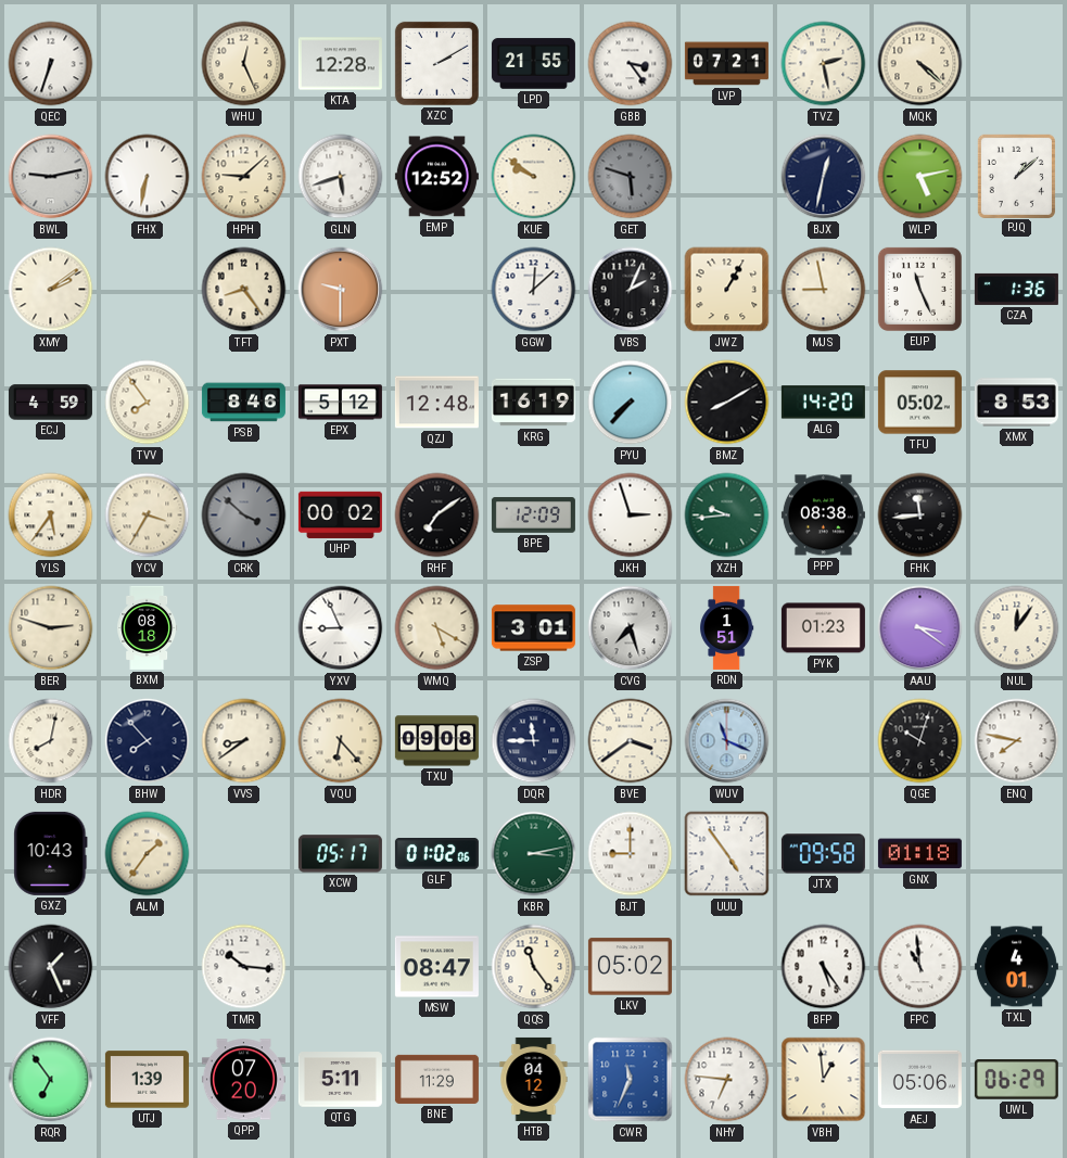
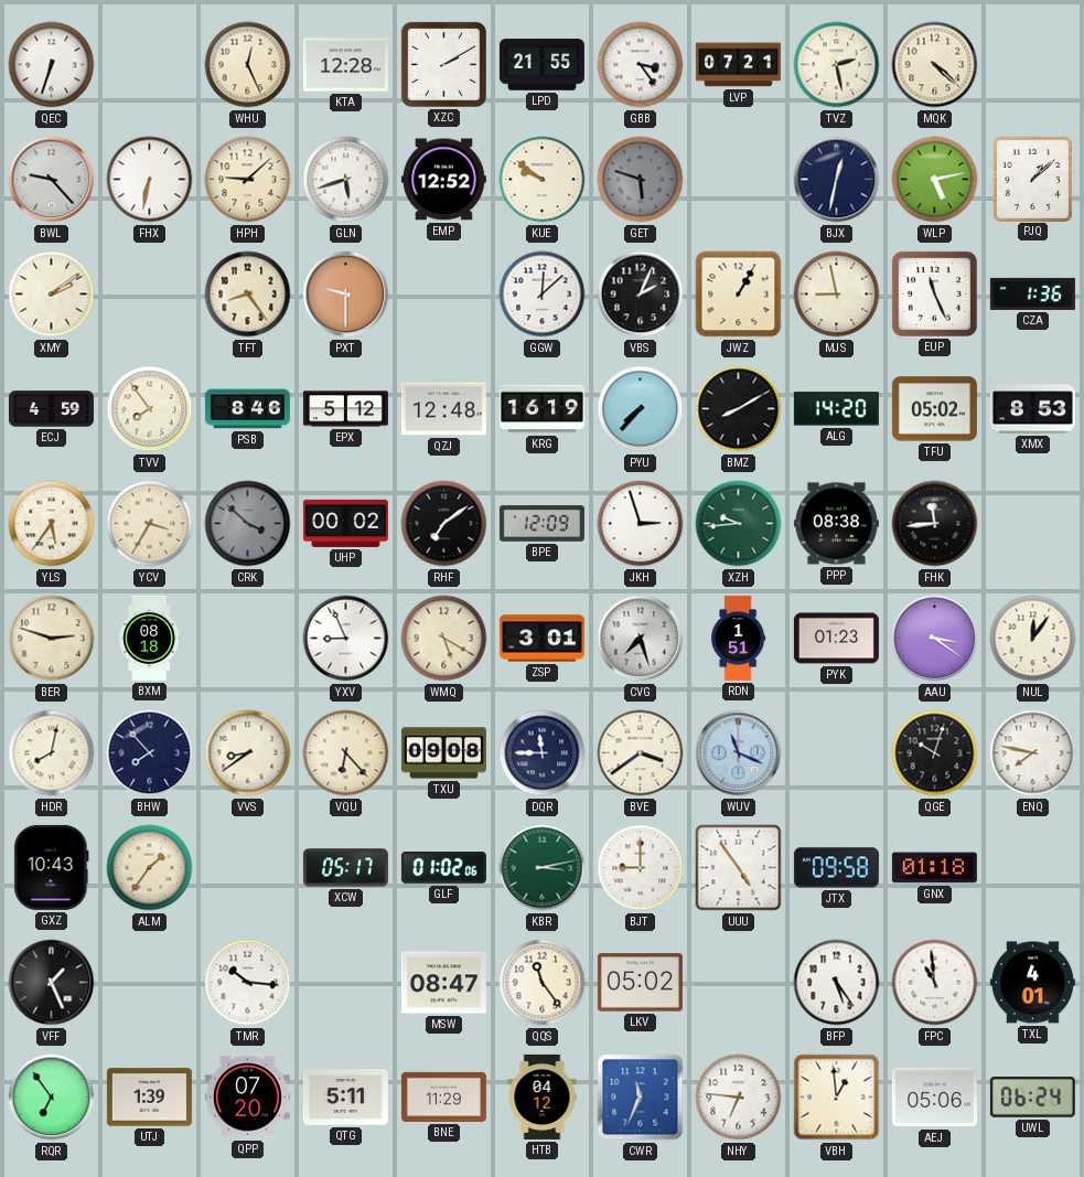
BWL: 9:13 -> 9:23 (52, 180)
UWL: 06:29 -> 06:24 (1032, 1098)
